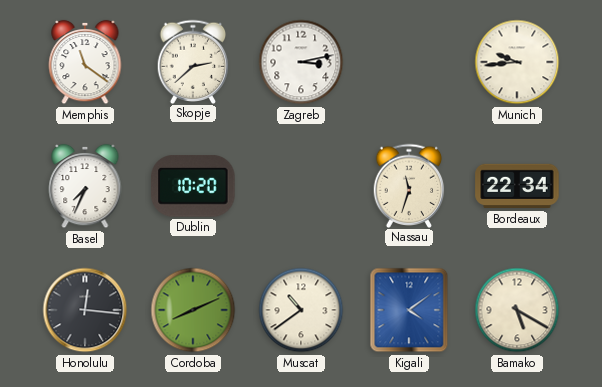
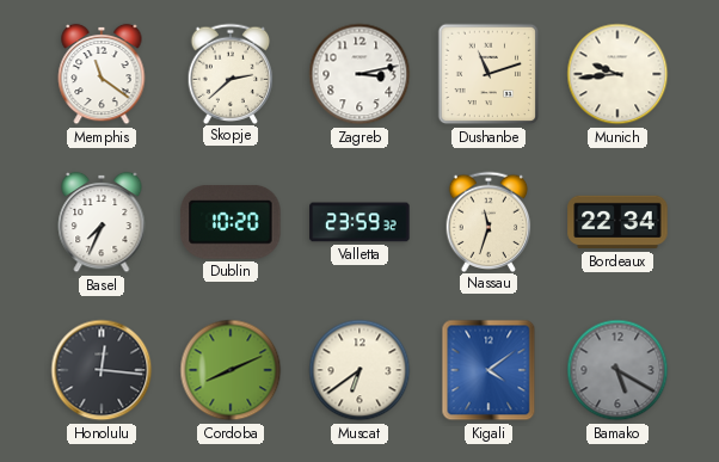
Dushanbe: none -> 11:12 (488, 74)
Valletta: none -> 23:59 (359, 222)
Muscat: 10:39 -> 6:39 (359, 370)
Bamako dial: cream -> grey (617, 370)
